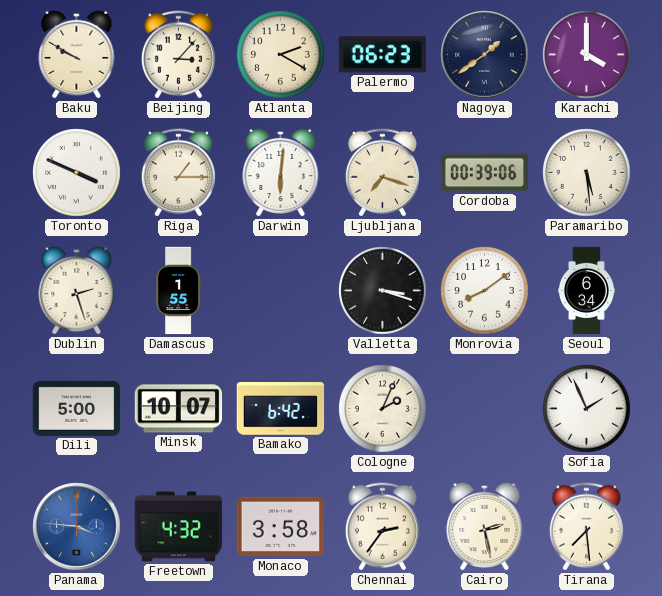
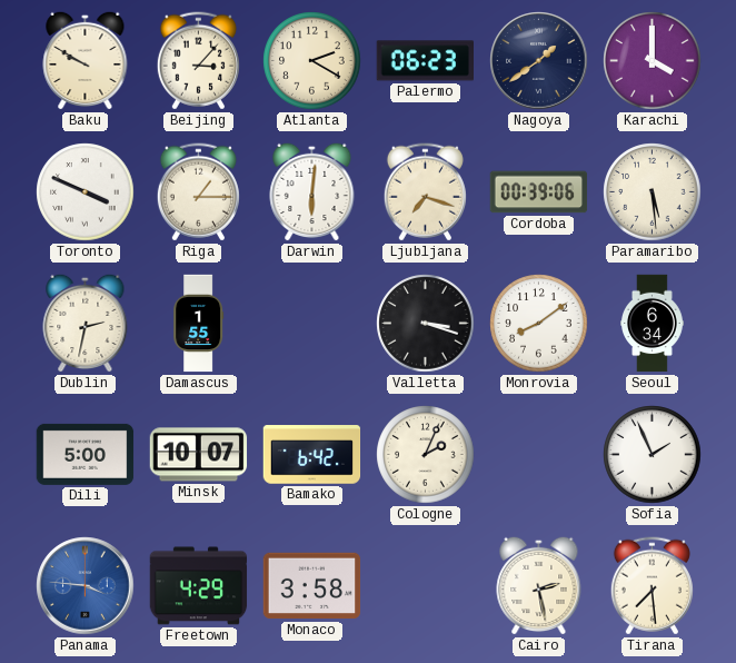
Dublin: 2:27 -> 2:32 (86, 323)
Freetown: 4:32 -> 4:29 (199, 586)
Chennai: 2:36 -> none (382, 527)
